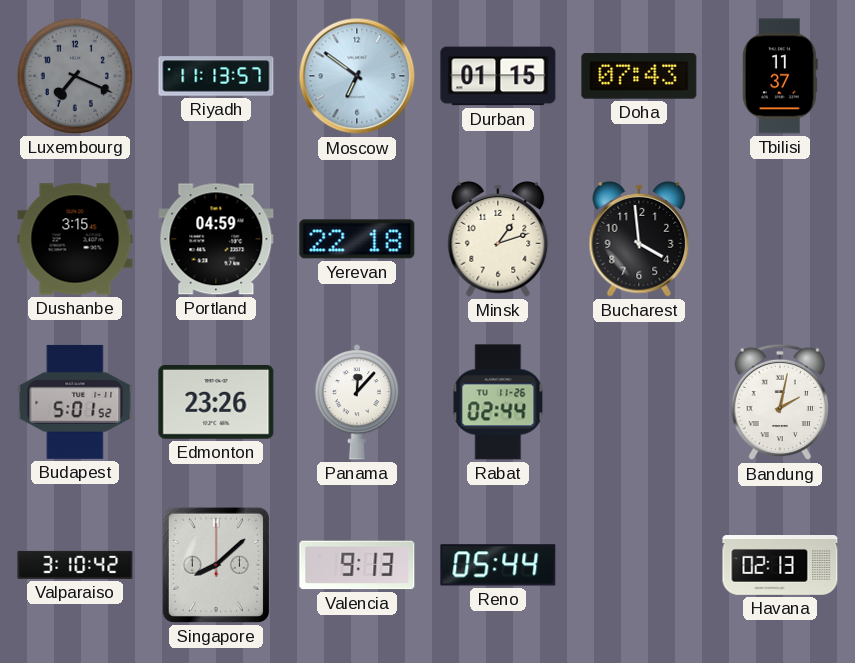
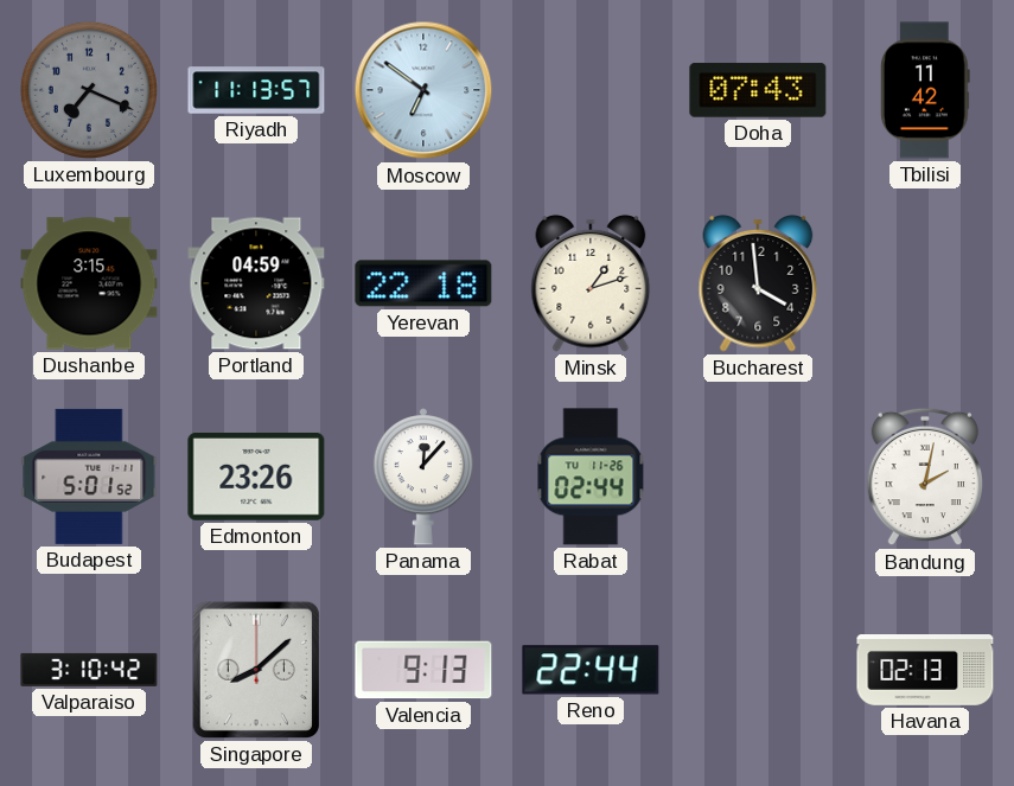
Durban: 01:15 -> none (498, 76)
Tbilisi: 11:37 -> 11:42 (925, 90)
Reno: 05:44 -> 22:44 (591, 670)
